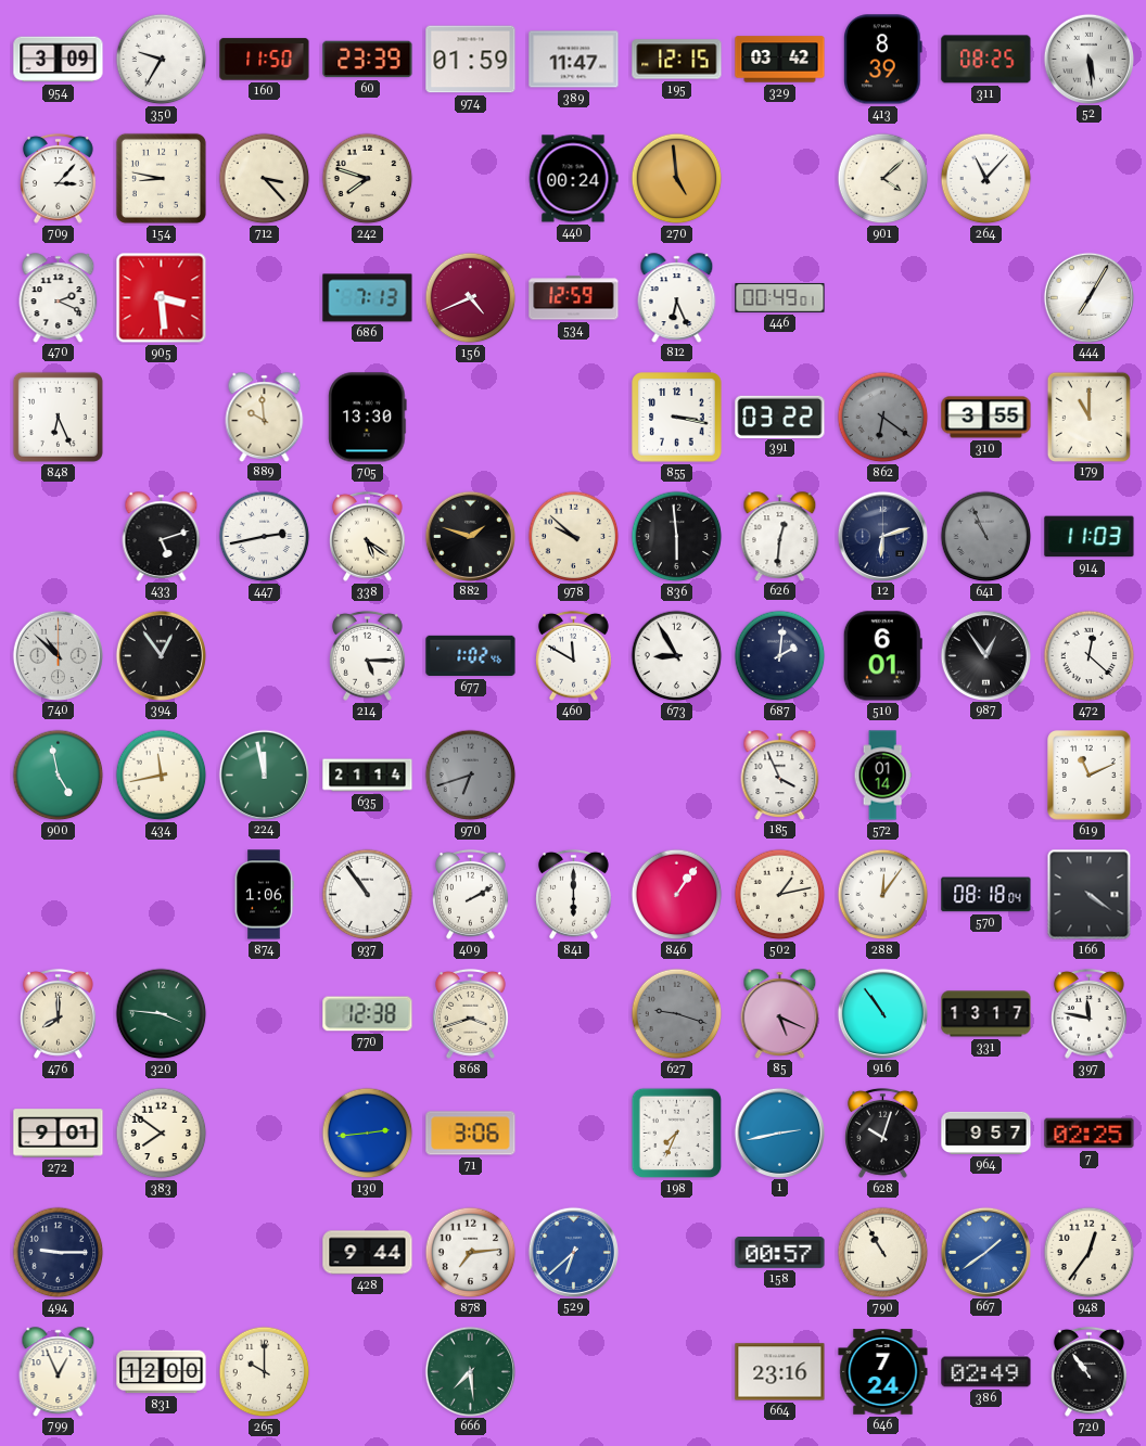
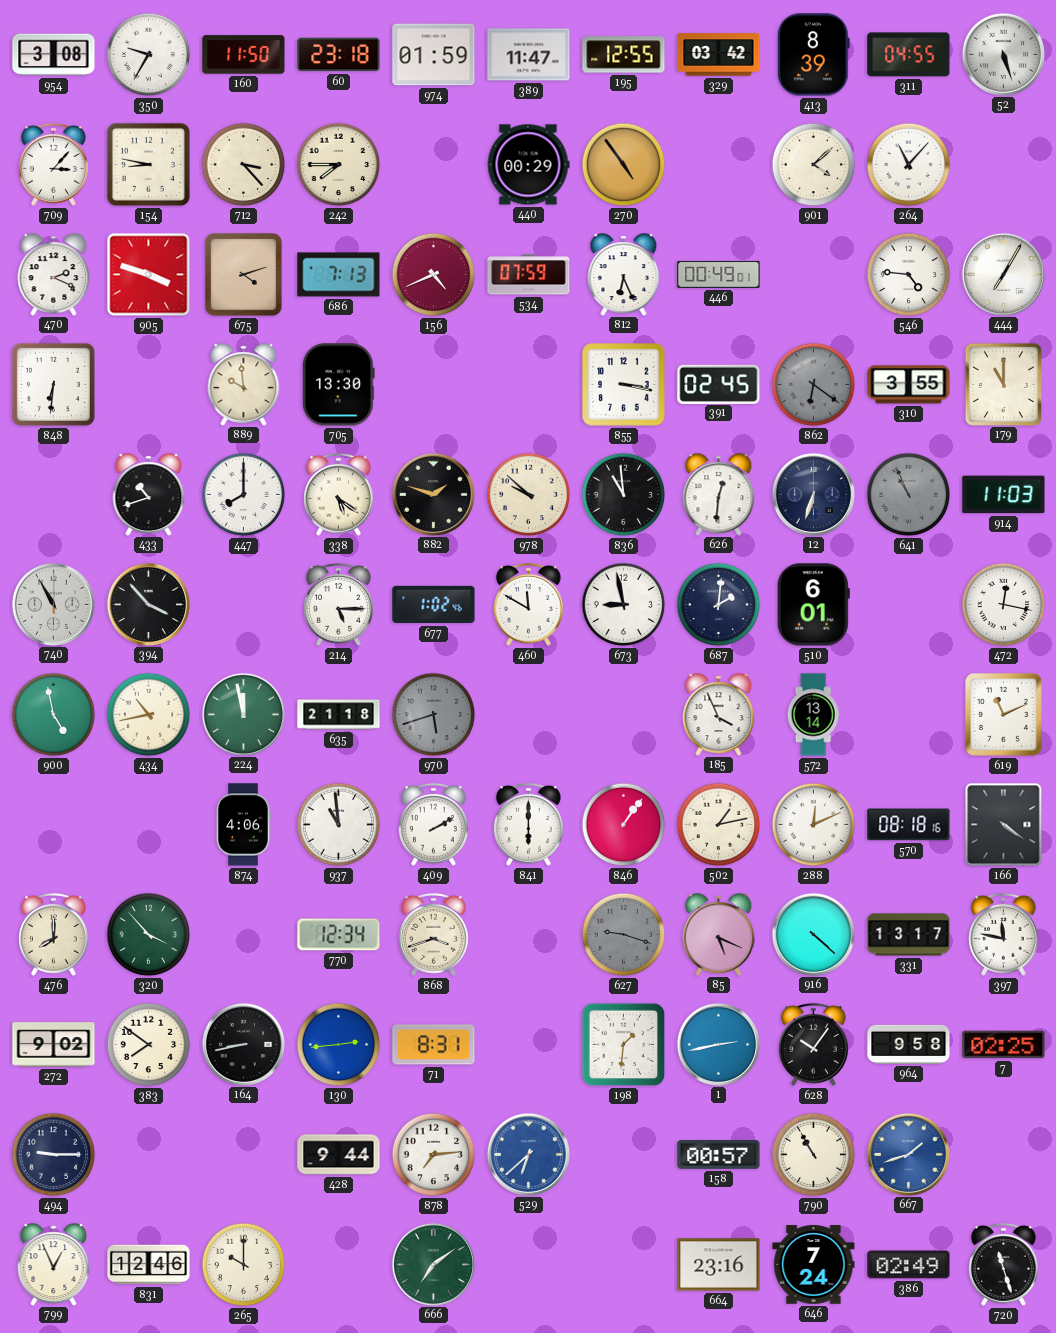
954: 3:09 -> 3:08 (54, 55)
60: 23:39 -> 23:18 (339, 55)
195: 12:15 -> 12:55 (624, 55)
311: 08:25 -> 04:55 (909, 55)
52: 5:29 -> 5:27 (1003, 54)
242: 7:48 -> 7:45 (339, 165)
440: 00:24 -> 00:29 (528, 165)
270: 4:59 -> 4:54 (624, 165)
905: 3:29 -> 3:48 (149, 275)
675: none -> 4:12 (244, 275)
534: 12:59 -> 07:59 (529, 275)
546: none -> 4:46 (909, 275)
848: 6:26 -> 6:31 (53, 384)
391: 03:22 -> 02:45 (719, 384)
433: 5:12 -> 10:42 (149, 494)
447: 2:43 -> 8:00 (244, 495)
836: 5:59 -> 10:59 (624, 495)
12: 6:12 -> 6:33 (813, 494)
740: 10:52 -> 10:55 (53, 604)
394: 12:54 -> 3:53 (148, 604)
673: 8:55 -> 8:58 (624, 605)
987: 12:54 -> none (985, 655)
472: 12:22 -> 12:17 (1004, 605)
434: 11:43 -> 10:43 (149, 715)
635: 21:14 -> 21:18 (339, 715)
970: 6:42 -> 5:42 (434, 715)
572: 01:14 -> 13:14 (813, 715)
874: 1:06 -> 4:06 (243, 825)
937: 10:54 -> 10:59 (339, 825)
288: 12:06 -> 12:11 (814, 825)
570: 08:18:04 -> 08:18:16 (909, 825)
320: 3:46 -> 3:53 (149, 935)
770: 12:38 -> 12:34 (339, 935)
916: 10:54 -> 4:22 (813, 934)
272: 9:01 -> 9:02 (54, 1045)
164: none -> 8:43 (243, 1044)
71: 3:06 -> 8:31 (434, 1045)
198: 7:34 -> 1:31 (624, 1045)
628: 10:03 -> 10:06 (814, 1044)
964: 9:57 -> 9:58 (909, 1044)
667: 1:39 -> 1:42 (908, 1154)
948: 12:36 -> none (1090, 1253)
831: 12:00 -> 12:46 (149, 1265)
666: 7:29 -> 7:09 (433, 1264)
720: 10:54 -> 11:27 (1004, 1264)
